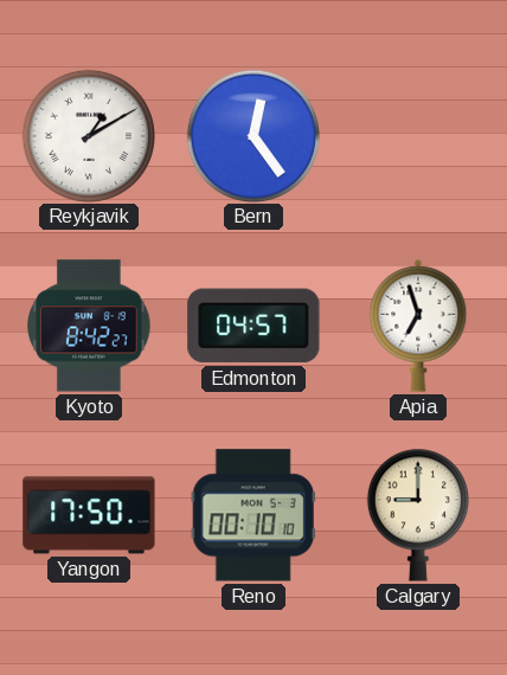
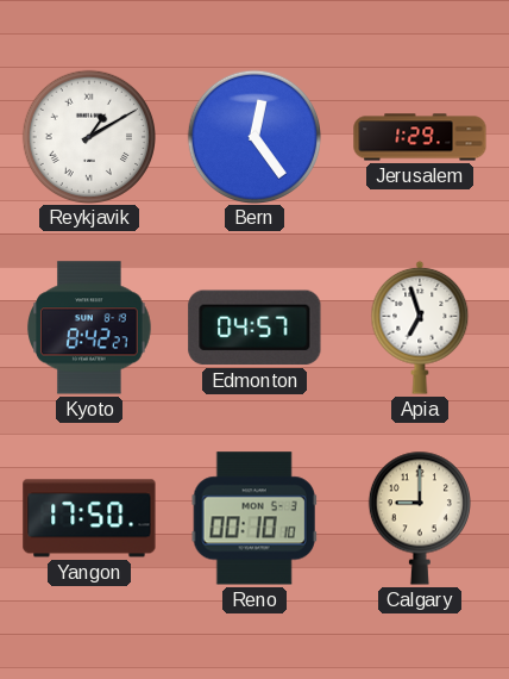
Jerusalem: none -> 1:29 (420, 137)
